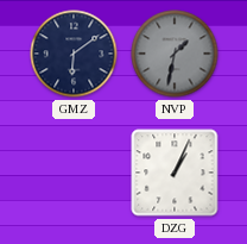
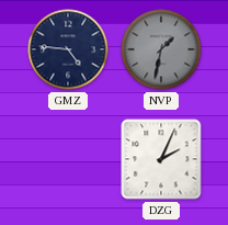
GMZ: 6:09 -> 4:46 (68, 49)
DZG: 1:04 -> 2:04 (161, 159)
